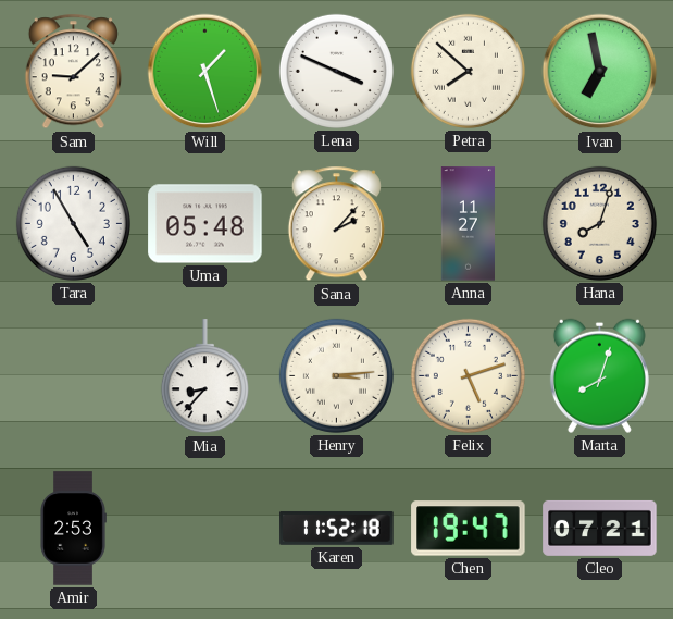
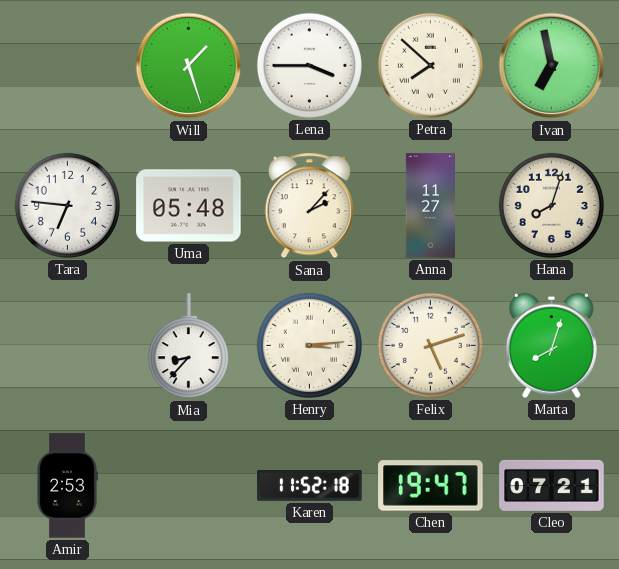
Sam: 9:08 -> none (73, 72)
Lena: 3:49 -> 3:45 (309, 65)
Tara: 4:55 -> 6:46 (67, 205)
